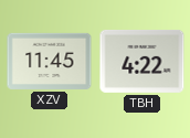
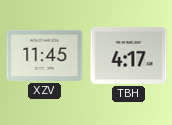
TBH: 4:22 -> 4:17 (129, 55)
